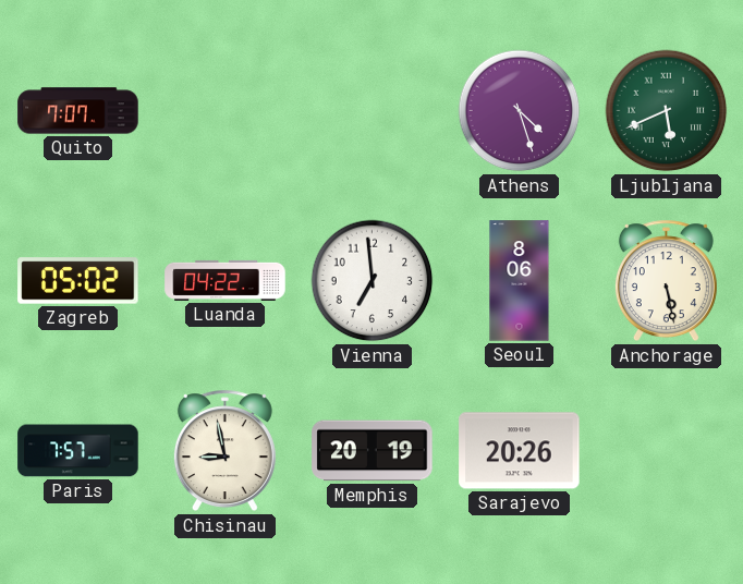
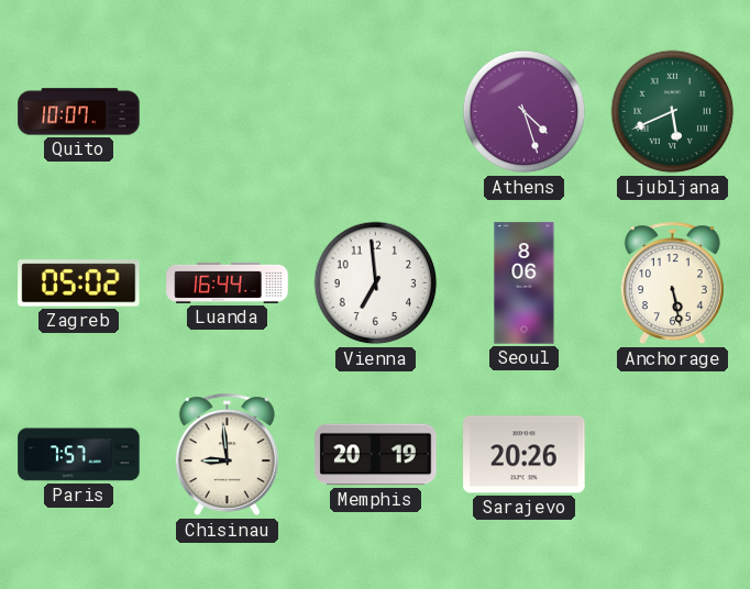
Quito: 7:07 -> 10:07 (79, 112)
Luanda: 04:22 -> 16:44 (228, 282)
Chisinau: 8:58 -> 8:59 (227, 455)
